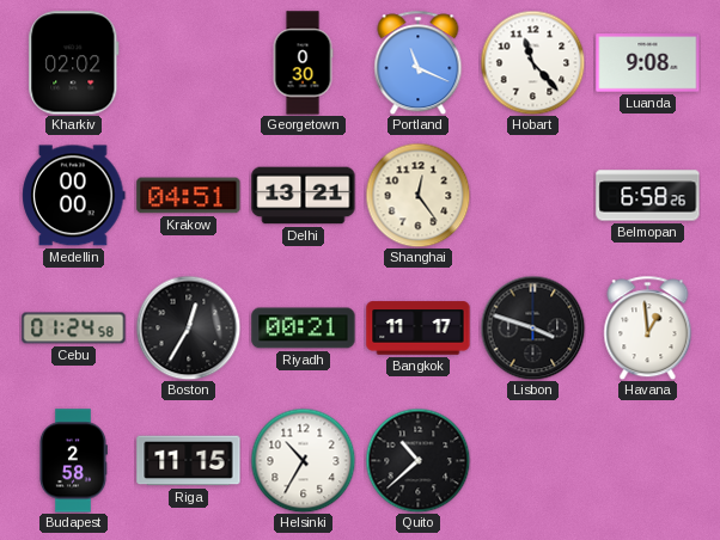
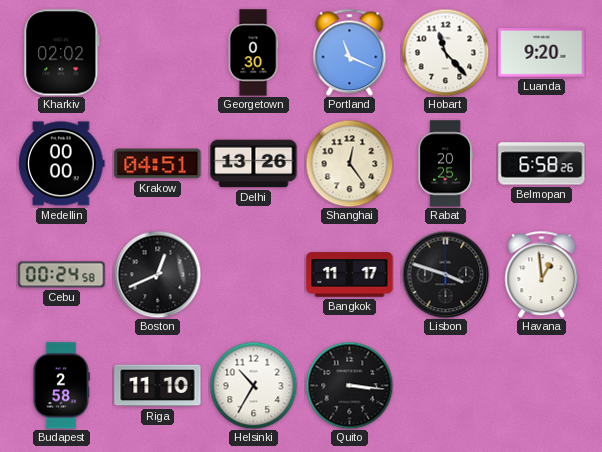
Luanda: 9:08 -> 9:20 (542, 53)
Delhi: 13:21 -> 13:26 (254, 164)
Rabat: none -> 20:25 (445, 164)
Cebu: 01:24 -> 00:24 (62, 275)
Boston: 12:35 -> 12:41 (157, 274)
Riyadh: 00:21 -> none (304, 329)
Riga: 11:15 -> 11:10 (158, 386)
Quito: 10:38 -> 3:16 (349, 385)
